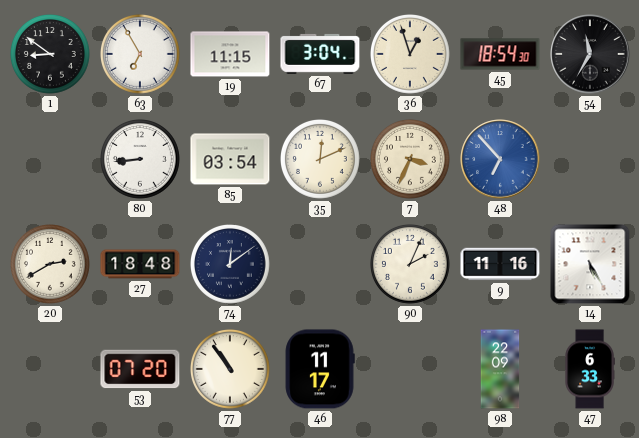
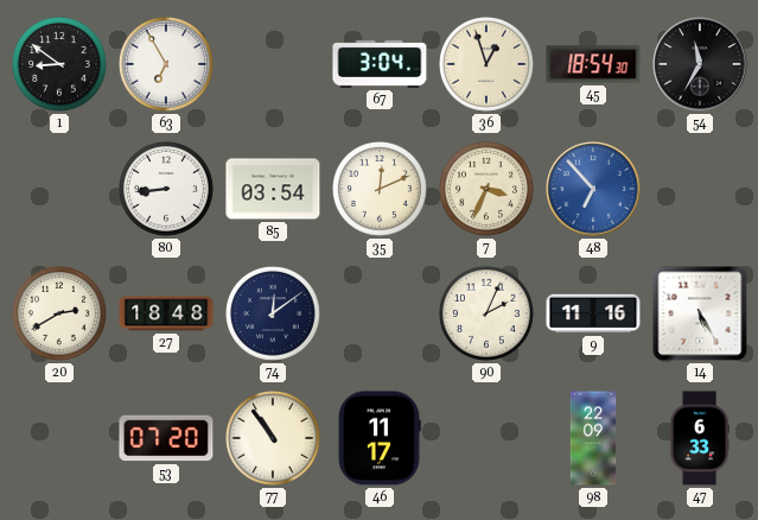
19: 11:15 -> none (230, 54)
